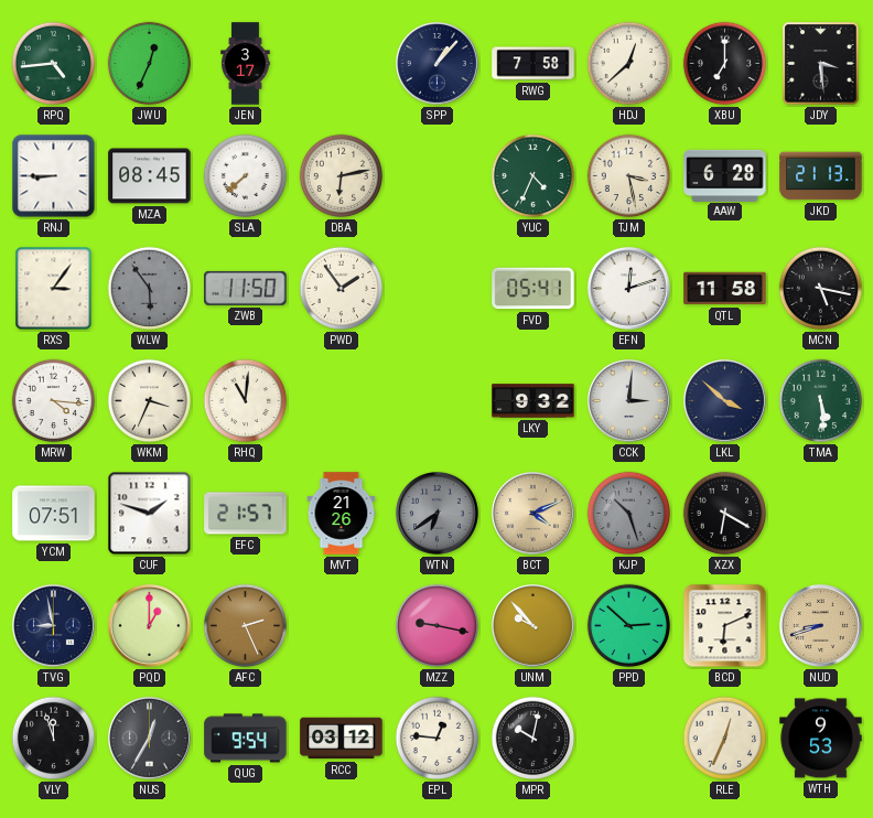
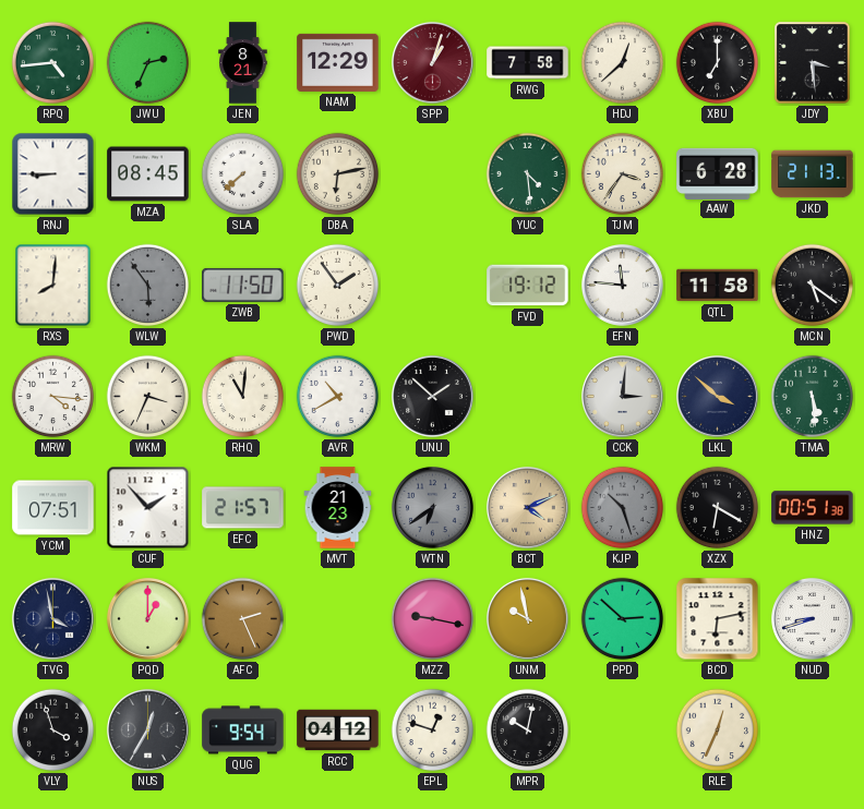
JWU: 12:34 -> 2:34 (148, 63)
JEN: 3:17 -> 8:21 (243, 63)
NAM: none -> 12:29 (338, 62)
SPP: 1:07 -> 1:03 (432, 62)
SPP dial: navy -> burgundy (432, 62)
YUC: 4:34 -> 4:29 (528, 174)
TJM: 3:28 -> 3:36 (623, 174)
RXS: 3:06 -> 8:01 (53, 286)
FVD: 05:41 -> 19:12 (528, 286)
EFN: 12:12 -> 11:46 (622, 285)
MCN: 5:17 -> 5:21 (813, 286)
AVR: none -> 10:40 (338, 397)
UNU: none -> 1:52 (432, 396)
LKY: 9:32 -> none (533, 401)
CUF: 1:48 -> 1:53 (148, 508)
MVT: 21:26 -> 21:23 (338, 508)
HNZ: none -> 00:51 (813, 508)
TVG: 8:58 -> 3:58 (52, 618)
UNM: 9:53 -> 9:58 (527, 618)
BCD: 6:11 -> 6:13 (718, 619)
NUD dial: champagne -> white (812, 618)
VLY: 11:57 -> 3:57 (53, 730)
RCC: 03:12 -> 04:12 (338, 730)
EPL: 12:46 -> 12:48 (433, 730)
WTH: 9:53 -> none (821, 739)
